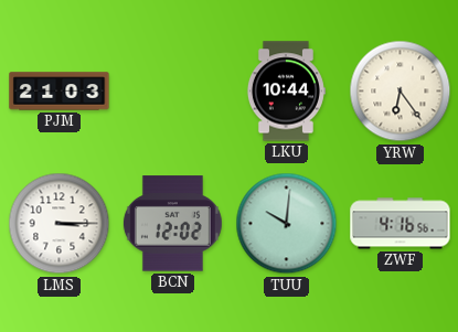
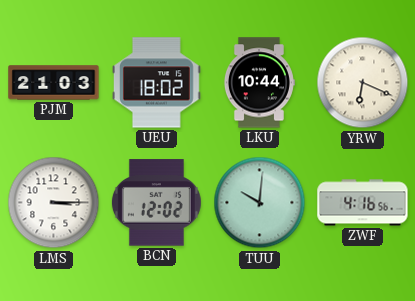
UEU: none -> 18:02 (157, 83)
YRW: 6:24 -> 6:19 (363, 83)
